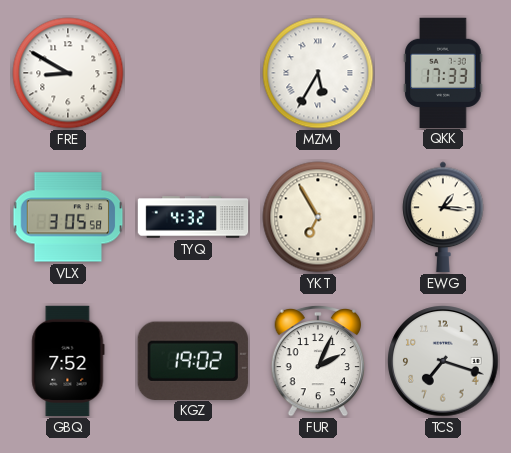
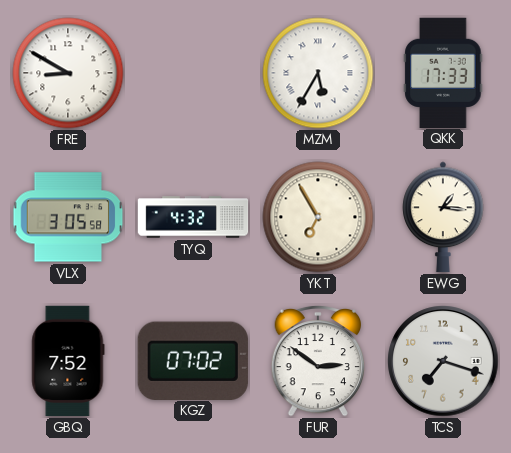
KGZ: 19:02 -> 07:02 (193, 360)
FUR: 2:04 -> 2:51 (317, 361)
